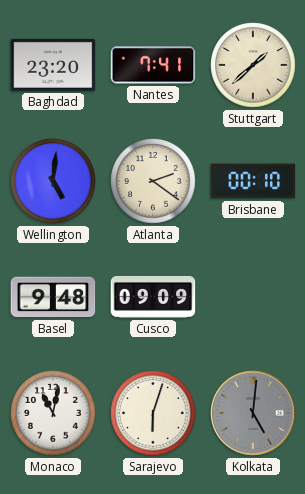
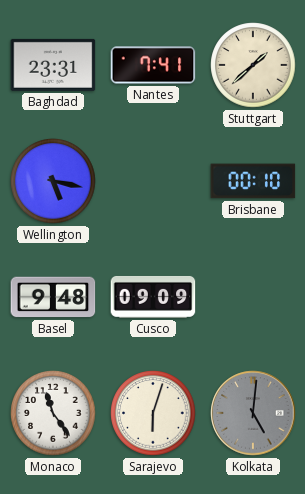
Baghdad: 23:20 -> 23:31 (53, 65)
Wellington: 5:01 -> 5:17 (53, 181)
Atlanta: 2:21 -> none (153, 181)
Monaco: 11:02 -> 11:24 (53, 413)
